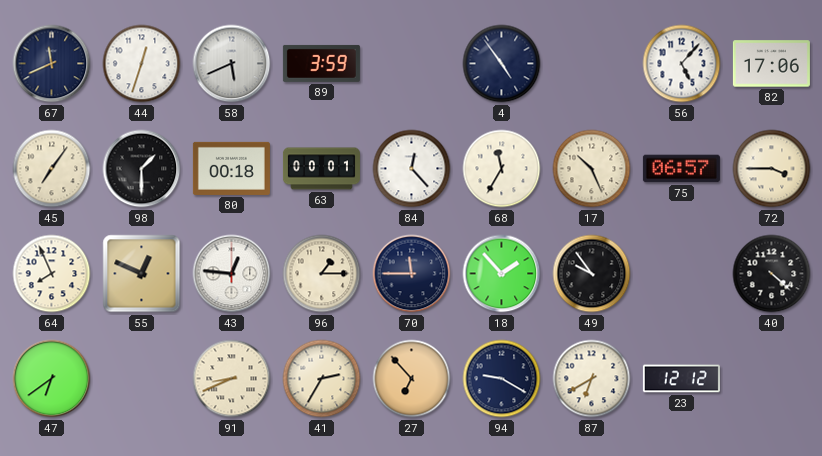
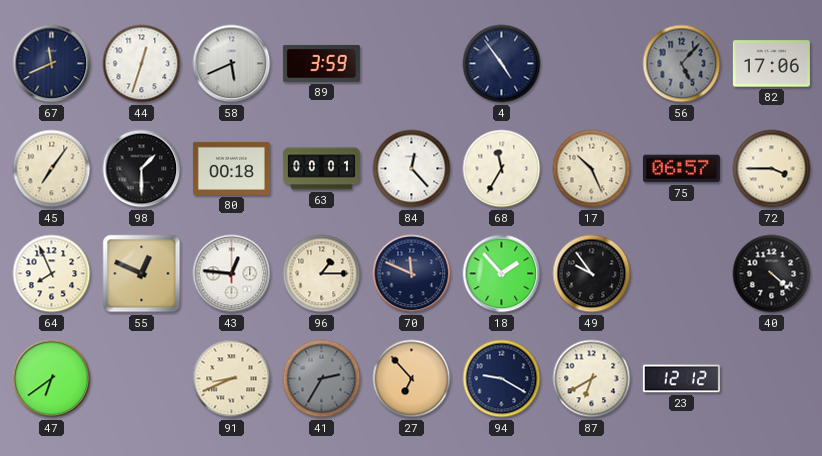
56 dial: white -> grey (682, 64)
70: 11:45 -> 11:49 (412, 274)
41 dial: cream -> grey (322, 379)
